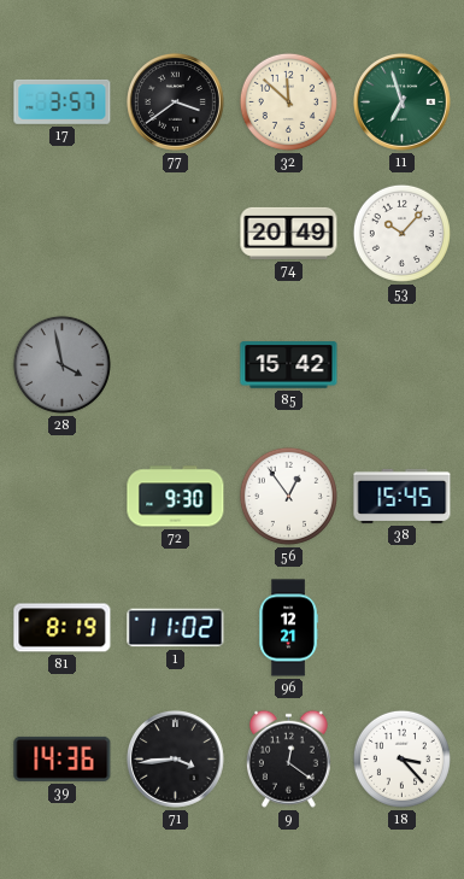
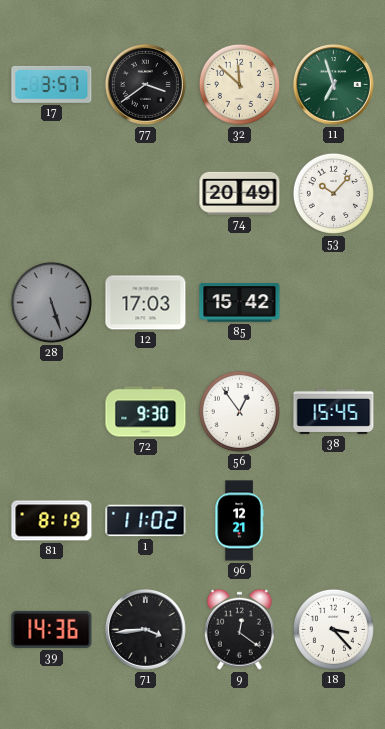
28: 3:58 -> 5:27 (51, 302)
12: none -> 17:03 (146, 303)
